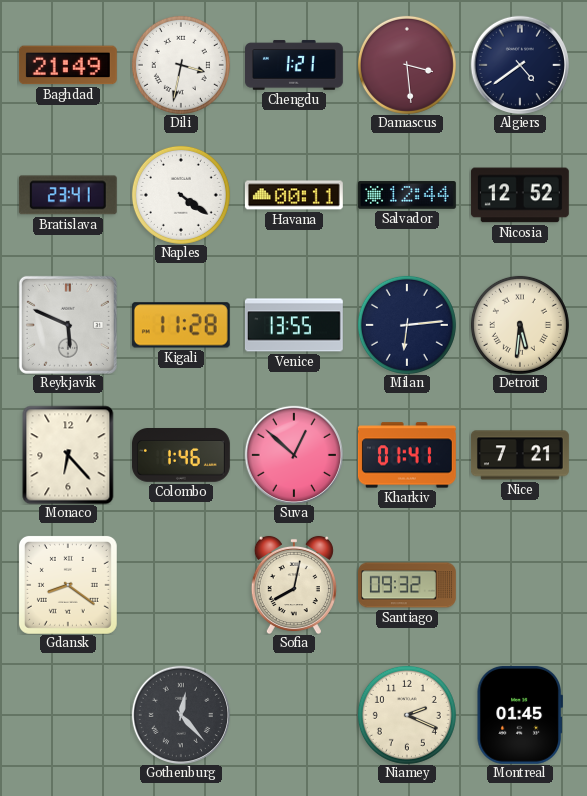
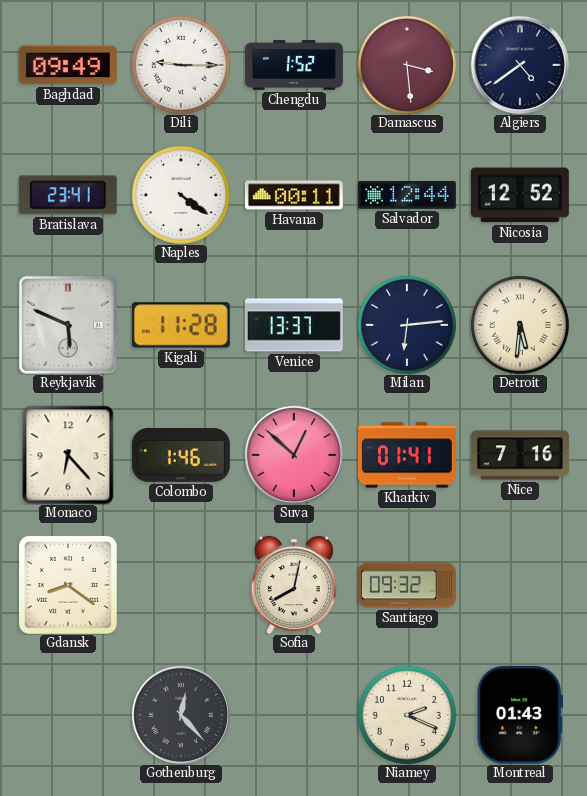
Baghdad: 21:49 -> 09:49 (68, 65)
Dili: 3:32 -> 9:15 (181, 65)
Chengdu: 1:21 -> 1:52 (295, 65)
Venice: 13:55 -> 13:37 (294, 325)
Nice: 7:21 -> 7:16 (521, 455)
Montreal: 01:45 -> 01:43 (519, 715)
